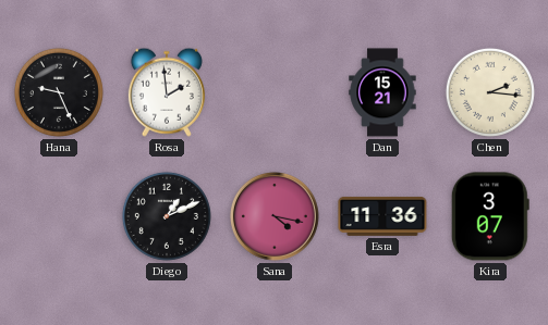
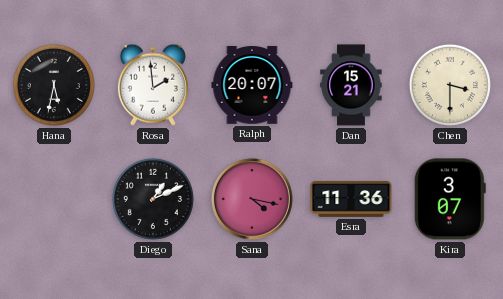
Hana: 9:26 -> 5:32 (54, 85)
Ralph: none -> 20:07 (252, 86)
Chen: 2:16 -> 3:30 (450, 85)
